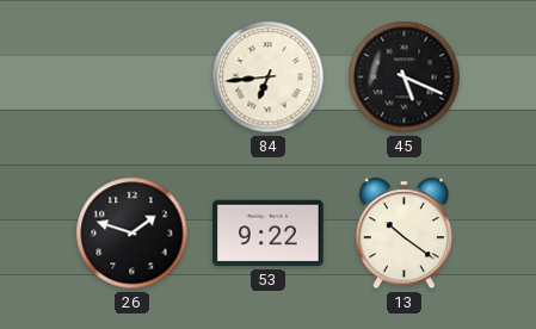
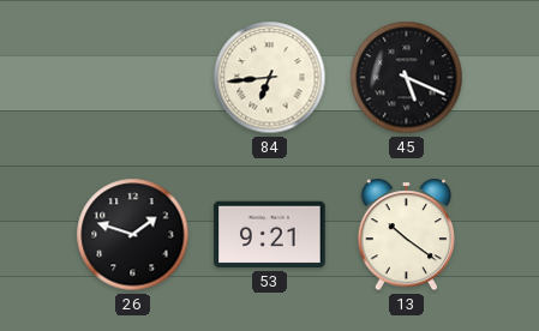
53: 9:22 -> 9:21 (270, 235)
